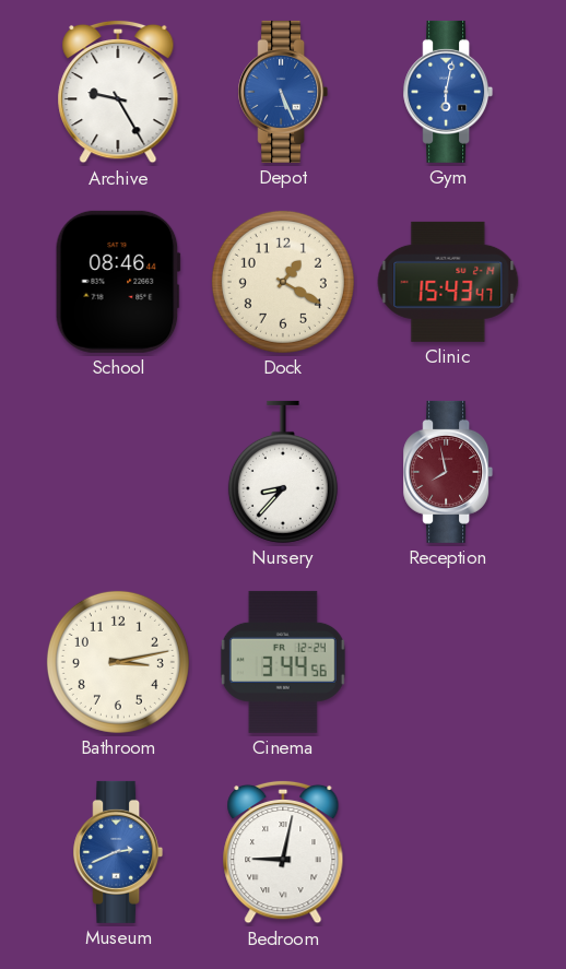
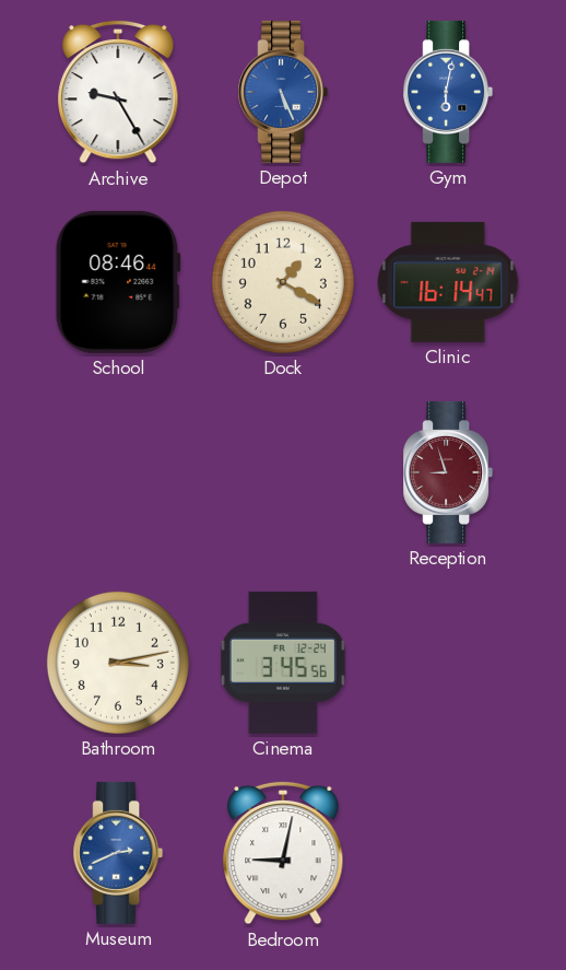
Clinic: 15:43 -> 16:14 (448, 282)
Nursery: 8:37 -> none (283, 472)
Reception: 7:58 -> 8:57 (448, 472)
Cinema: 3:44 -> 3:45 (283, 663)
